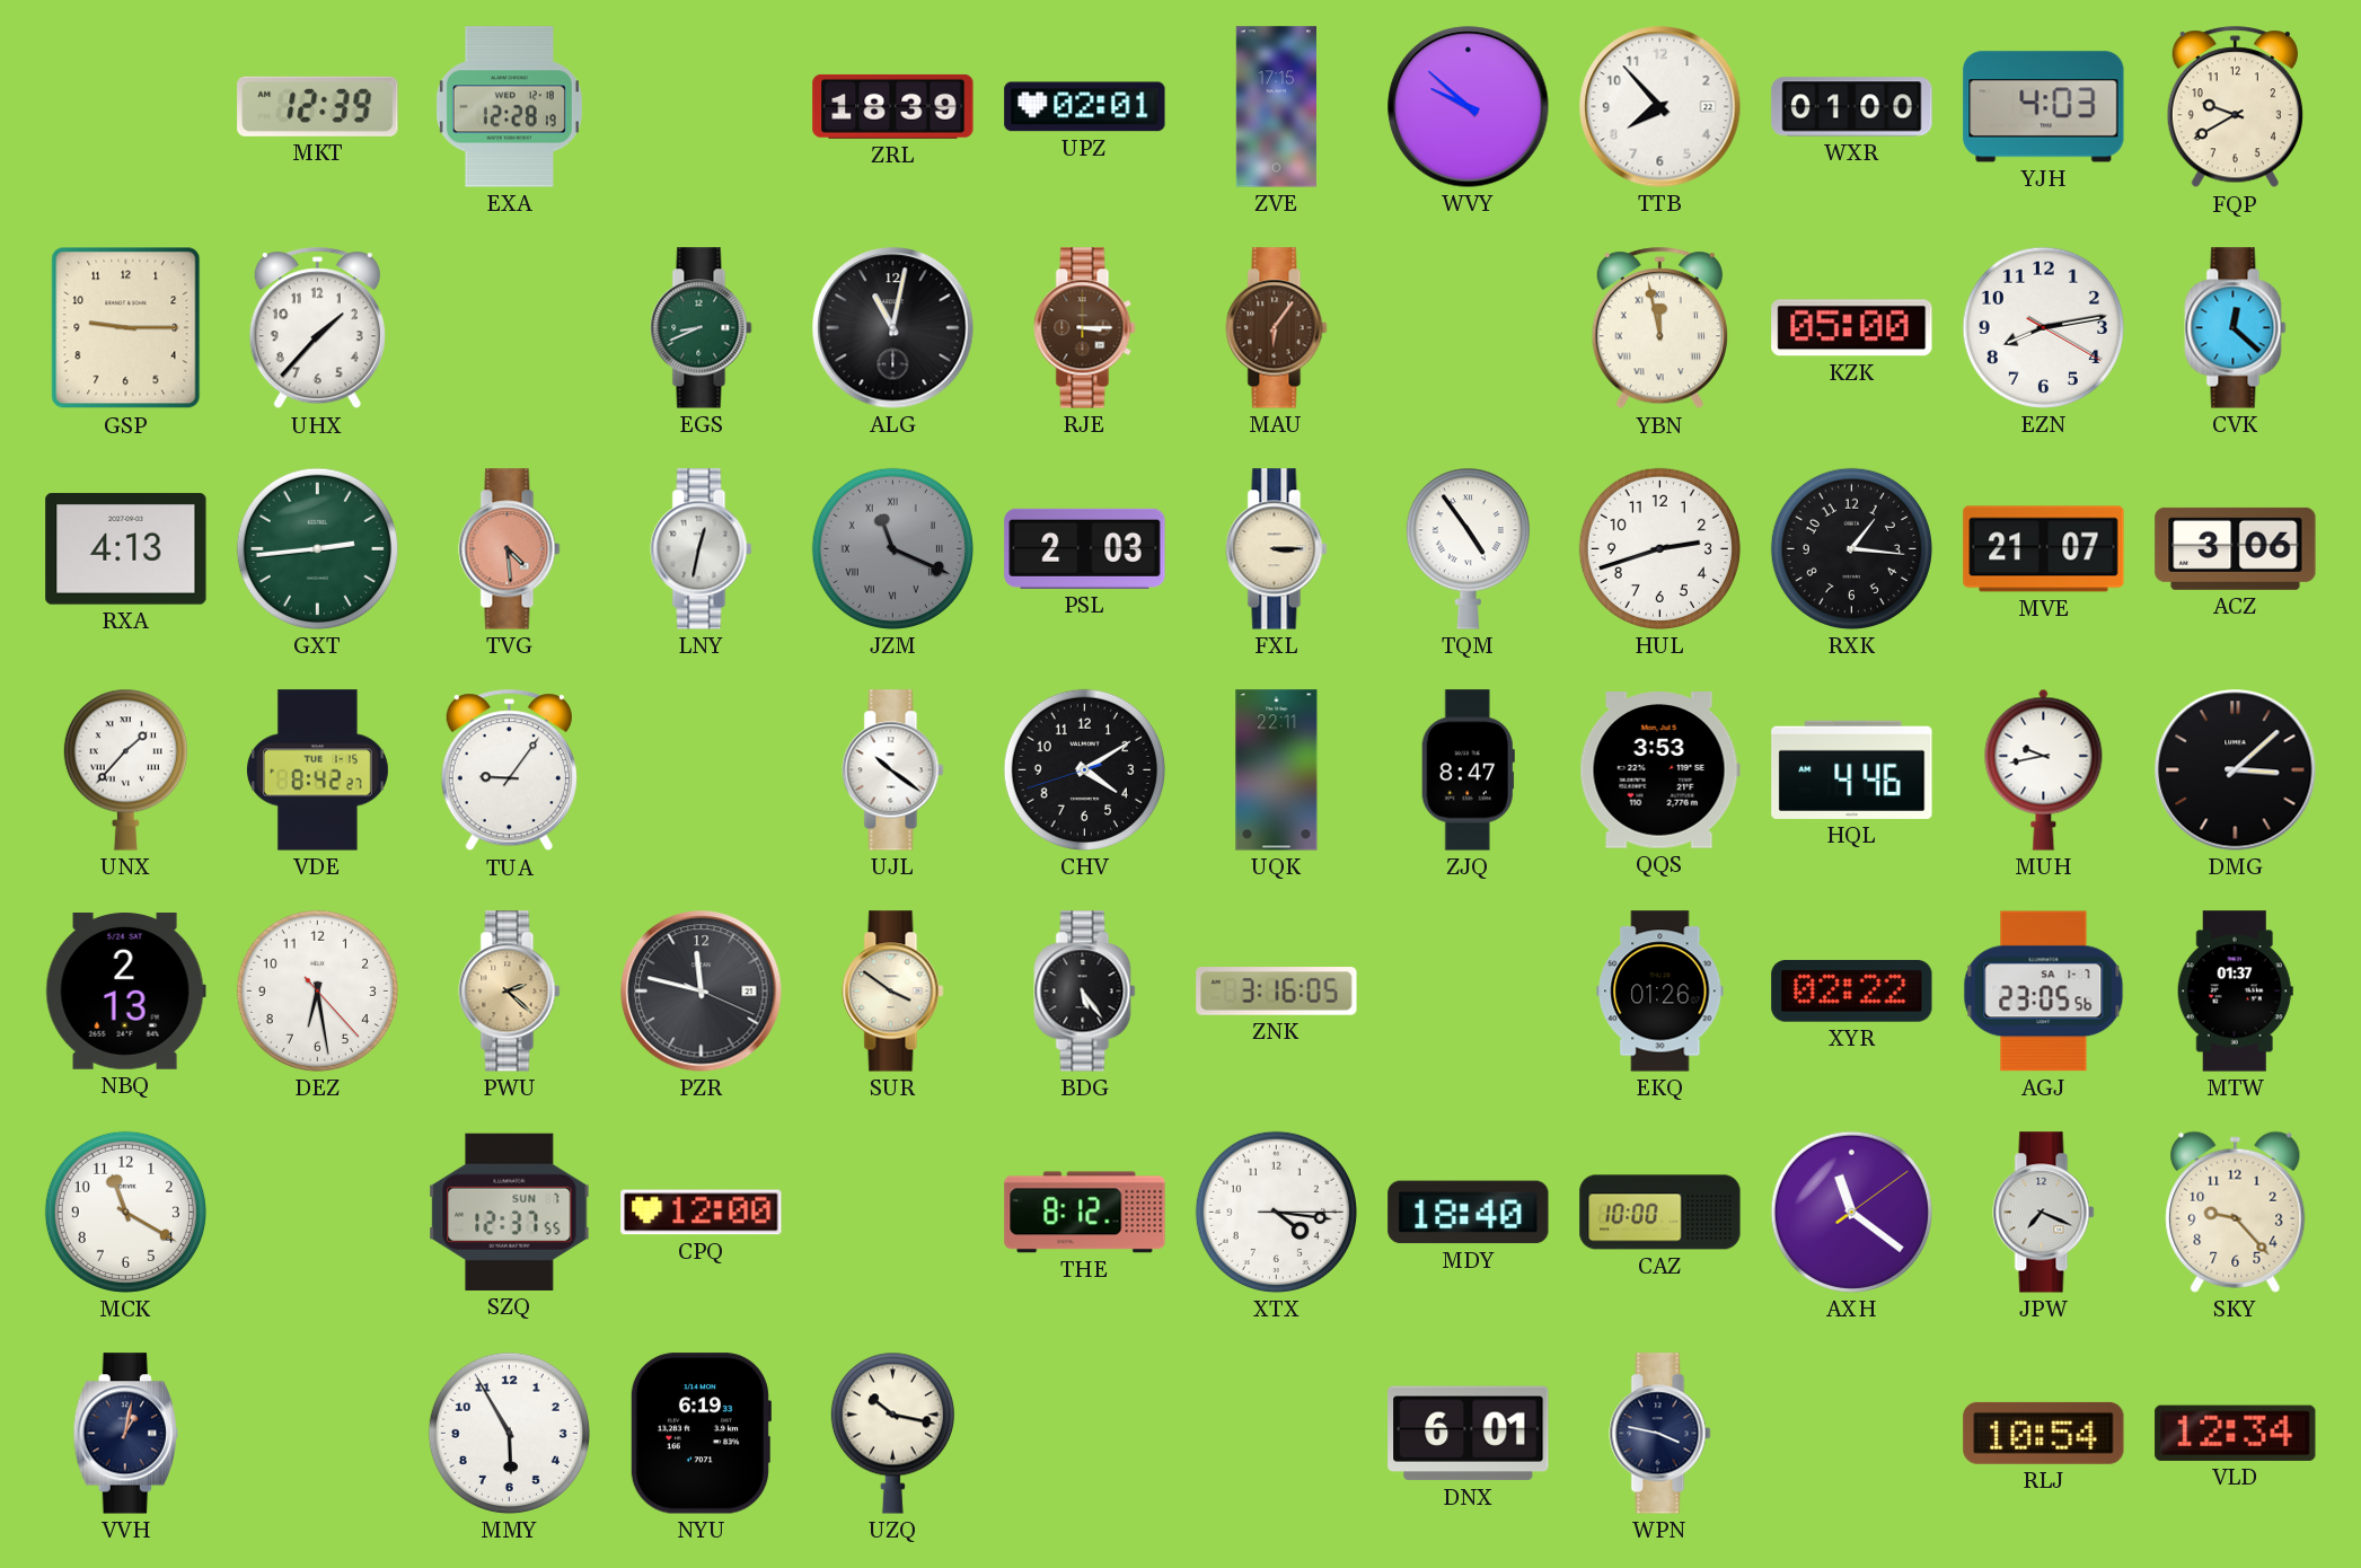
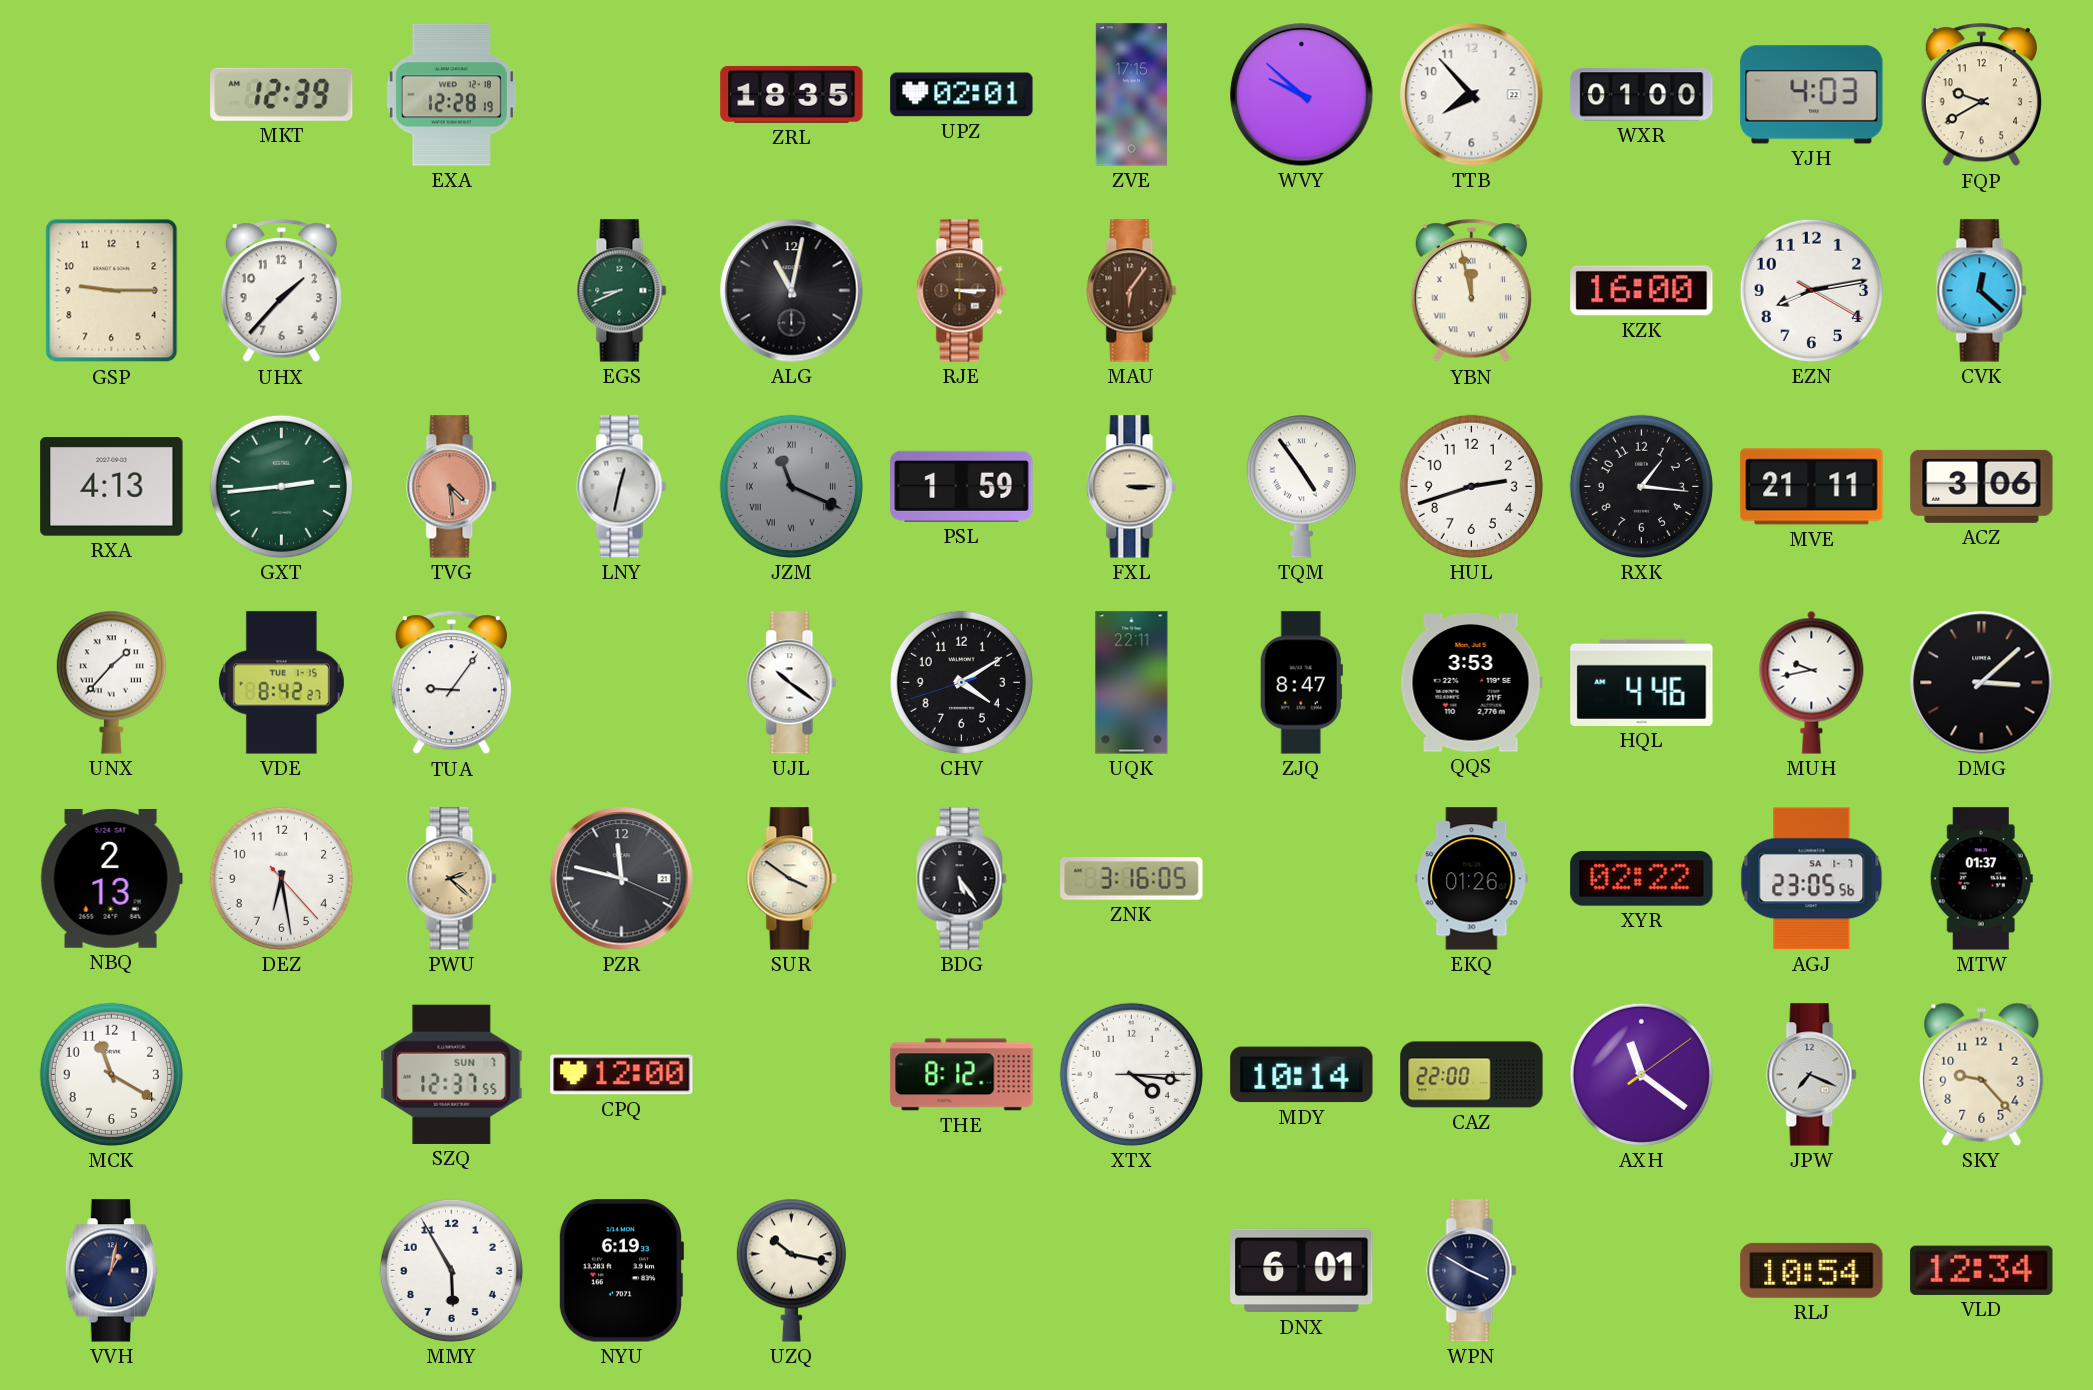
ZRL: 18:39 -> 18:35 (792, 94)
KZK: 05:00 -> 16:00 (1642, 291)
PSL: 2:03 -> 1:59 (962, 486)
MVE: 21:07 -> 21:11 (1812, 487)
MDY: 18:40 -> 10:14 (1302, 1075)
CAZ: 10:00 -> 22:00 (1472, 1075)
WPN: 3:47 -> 3:50 (1472, 1271)
